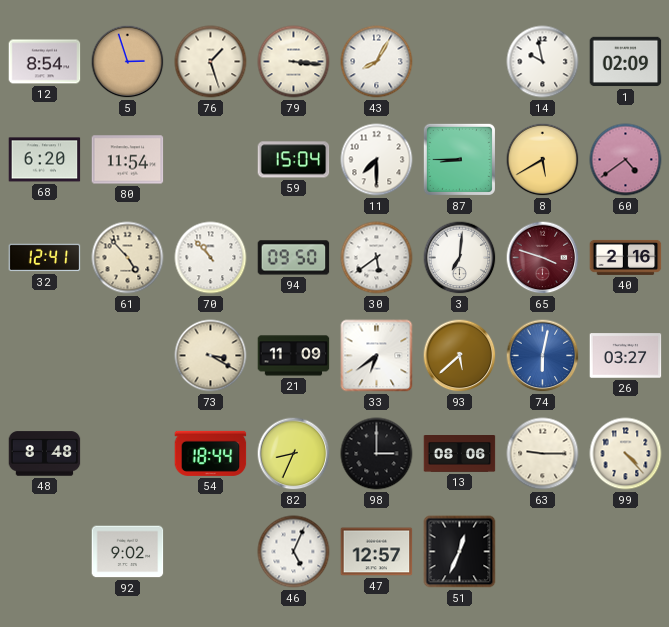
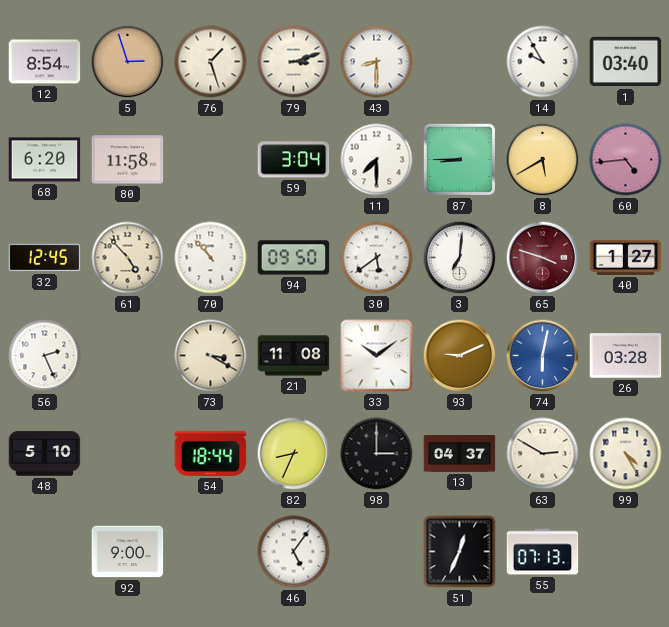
79: 3:16 -> 3:12 (294, 62)
43: 8:05 -> 8:30 (377, 62)
14: 9:58 -> 9:55 (543, 62)
1: 02:09 -> 03:40 (626, 62)
80: 11:54 -> 11:58 (128, 160)
59: 15:04 -> 3:04 (294, 160)
60: 4:39 -> 4:44 (626, 160)
32: 12:41 -> 12:45 (45, 258)
40: 2:16 -> 1:27 (626, 257)
56: none -> 2:26 (45, 356)
21: 11:09 -> 11:08 (294, 356)
33: 6:39 -> 10:09 (377, 356)
93: 5:38 -> 9:11 (460, 356)
26: 03:27 -> 03:28 (626, 356)
48: 8:48 -> 5:10 (45, 454)
13: 08:06 -> 04:37 (460, 454)
63: 9:15 -> 2:50 (543, 454)
99: 4:23 -> 4:25 (626, 454)
92: 9:02 -> 9:00 (128, 552)
46: 5:04 -> 5:06 (294, 552)
47: 12:57 -> none (377, 552)
55: none -> 07:13 (543, 552)
